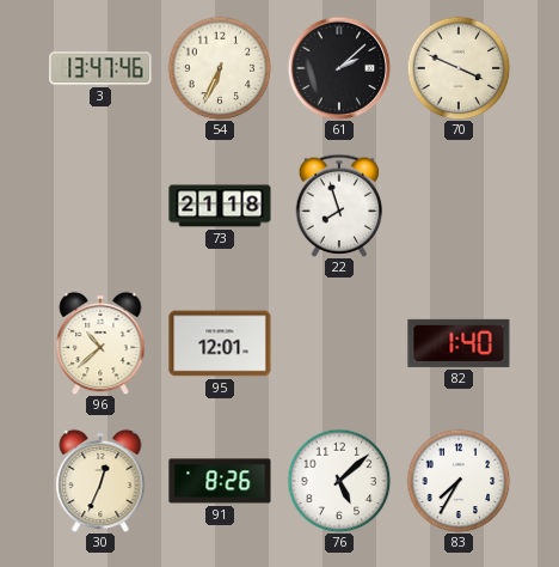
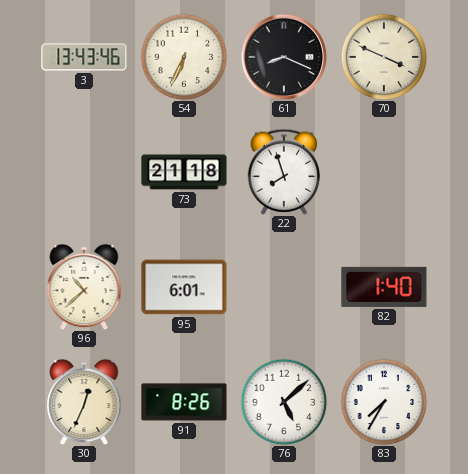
3: 13:47 -> 13:43 (84, 57)
61: 2:08 -> 8:19 (284, 57)
95: 12:01 -> 6:01 (184, 287)
